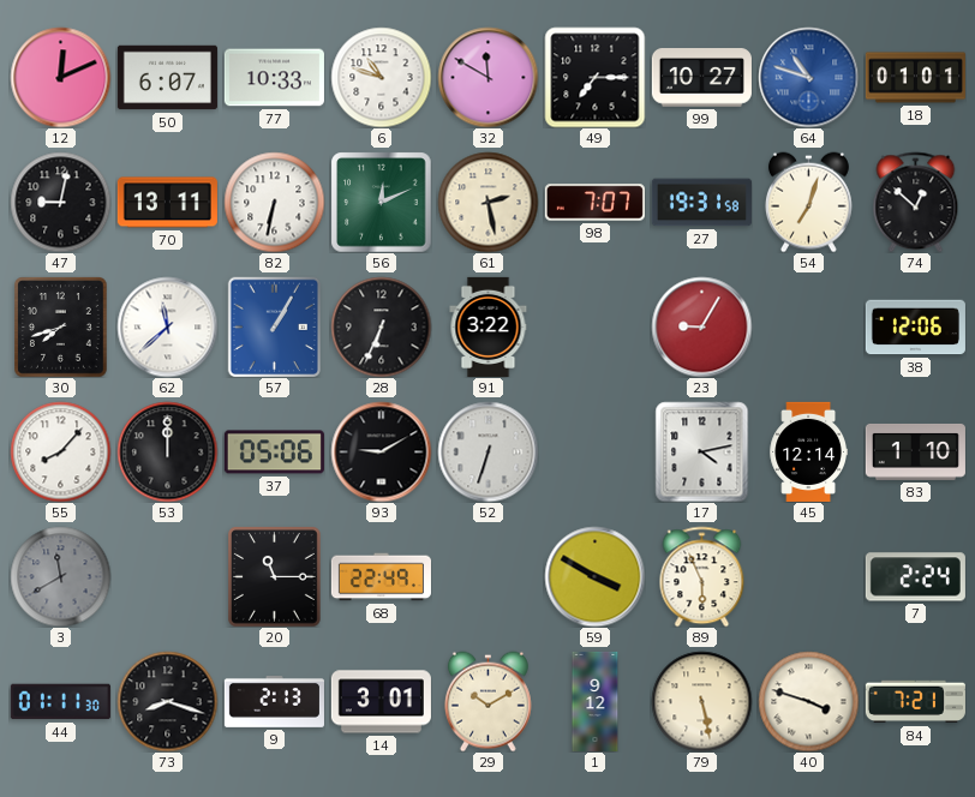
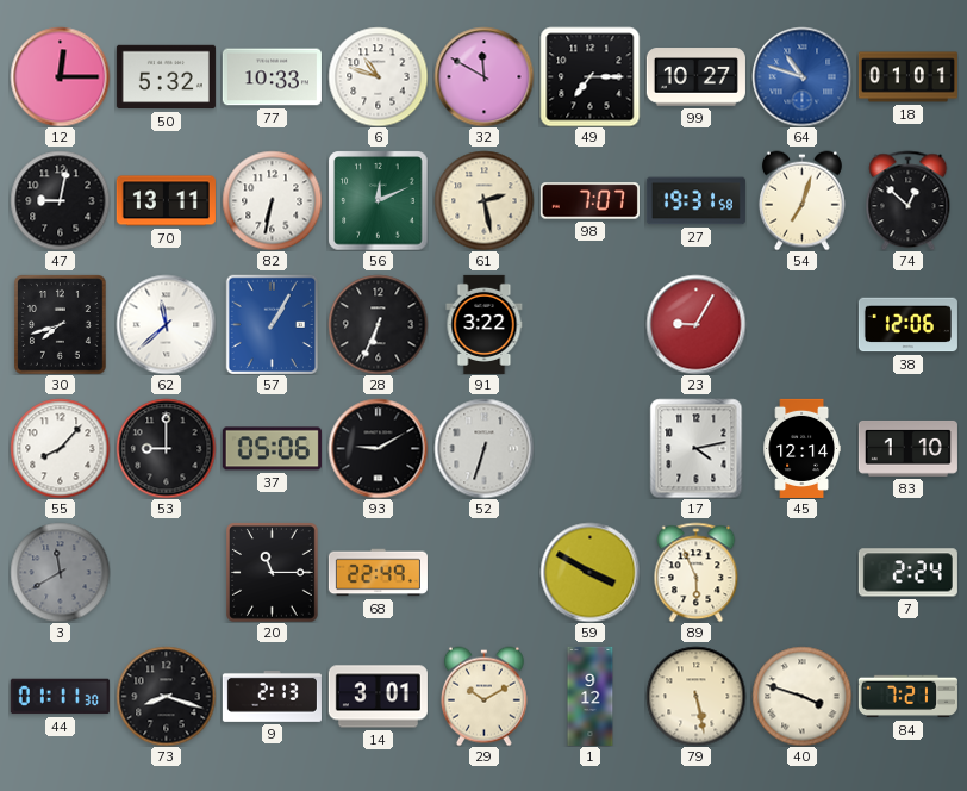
12: 12:11 -> 12:15 (60, 76)
50: 6:07 -> 5:32 (166, 77)
53: 12:00 -> 9:00 (166, 448)
